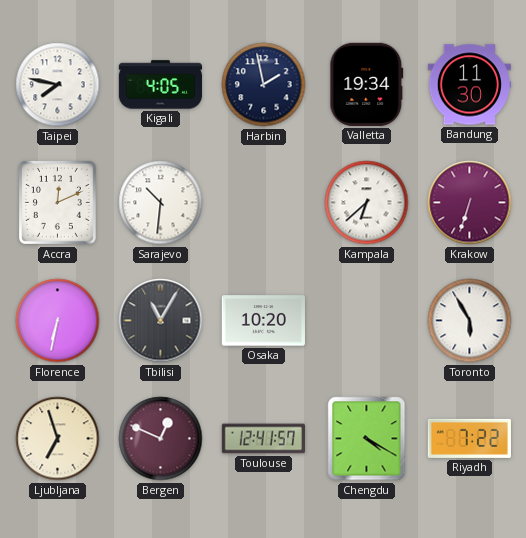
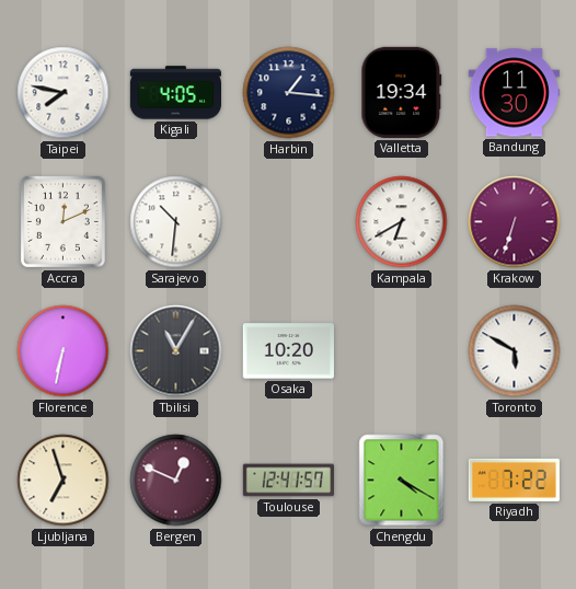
Harbin: 1:58 -> 1:16 (289, 93)
Kampala: 6:38 -> 6:40 (402, 222)
Toronto: 5:55 -> 5:50 (515, 351)
